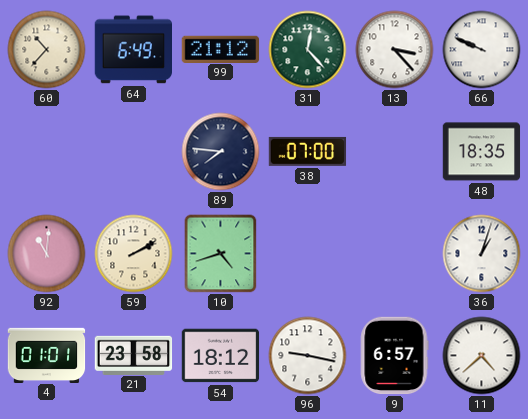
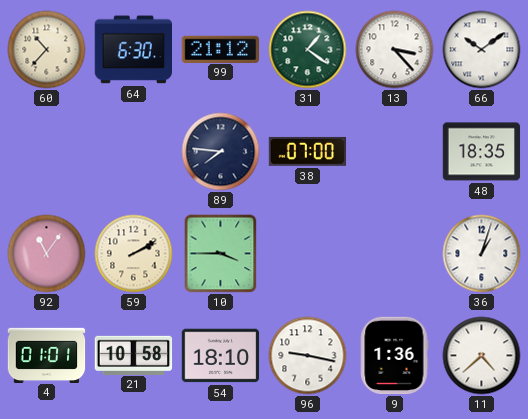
64: 6:49 -> 6:30 (133, 50)
31: 12:23 -> 1:21 (308, 50)
66: 9:49 -> 10:09 (482, 50)
92: 11:01 -> 11:06 (47, 254)
10: 4:42 -> 3:45 (221, 254)
21: 23:58 -> 10:58 (134, 355)
54: 18:12 -> 18:10 (221, 356)
9: 6:57 -> 1:36 (394, 356)
